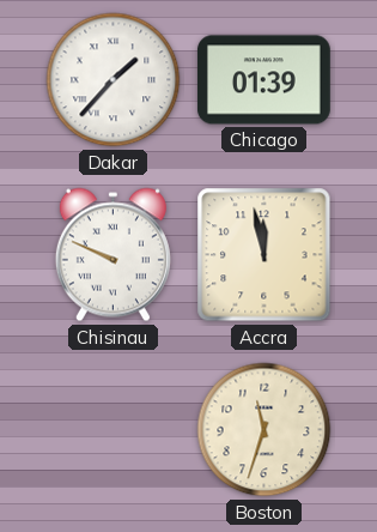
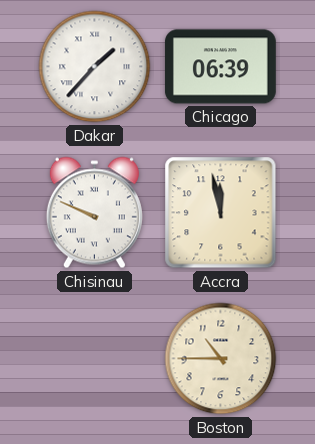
Chicago: 01:39 -> 06:39 (221, 67)
Boston: 11:33 -> 10:45 (221, 359)
